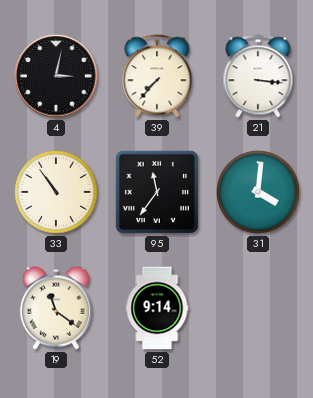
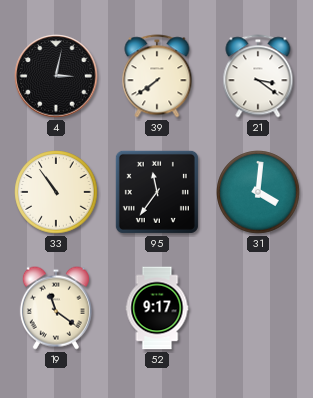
39: 7:37 -> 7:39 (157, 76)
21: 3:16 -> 3:21 (258, 76)
52: 9:14 -> 9:17 (157, 308)
